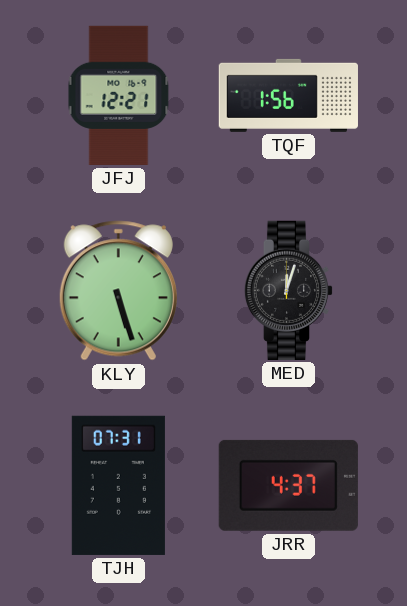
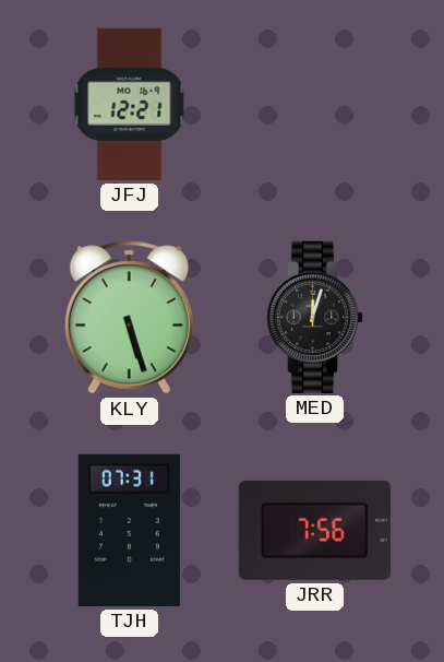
TQF: 1:56 -> none (288, 95)
JRR: 4:37 -> 7:56 (314, 530)
